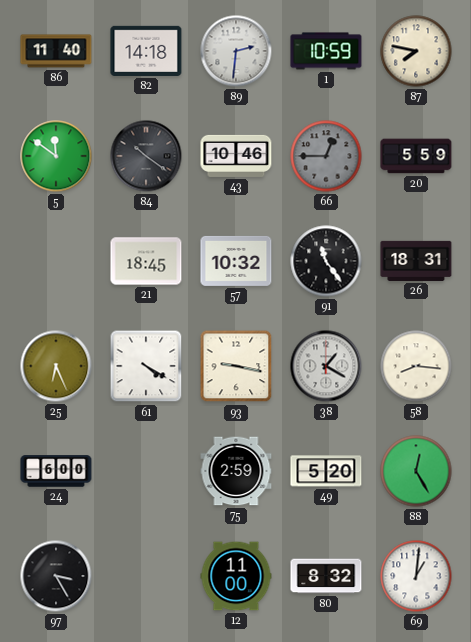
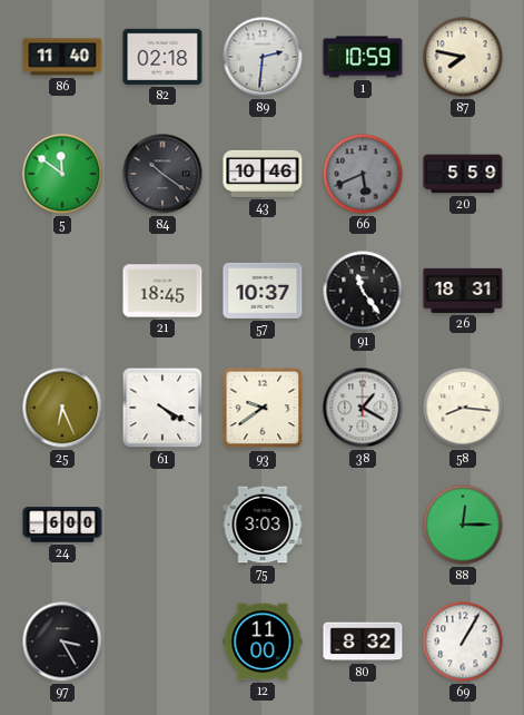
82: 14:18 -> 02:18 (162, 57)
66: 12:45 -> 5:41 (363, 174)
57: 10:32 -> 10:37 (263, 291)
93: 9:17 -> 9:39 (263, 408)
75: 2:59 -> 3:03 (263, 525)
49: 5:20 -> none (326, 471)
88: 12:25 -> 12:15 (463, 525)
69: 1:01 -> 1:05 (463, 641)
